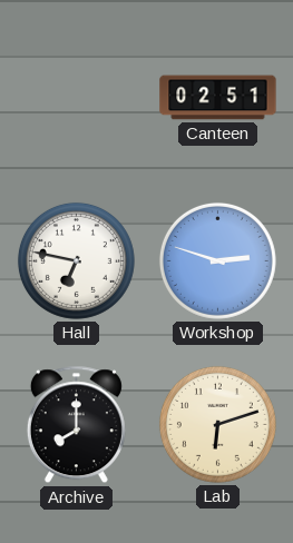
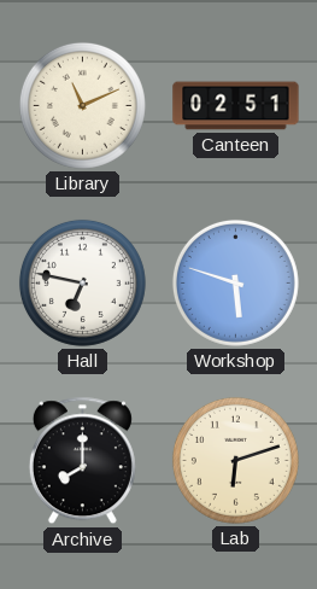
Library: none -> 11:11 (82, 105)
Workshop: 2:48 -> 5:48 (235, 282)
